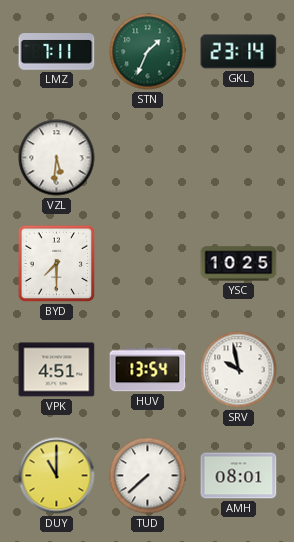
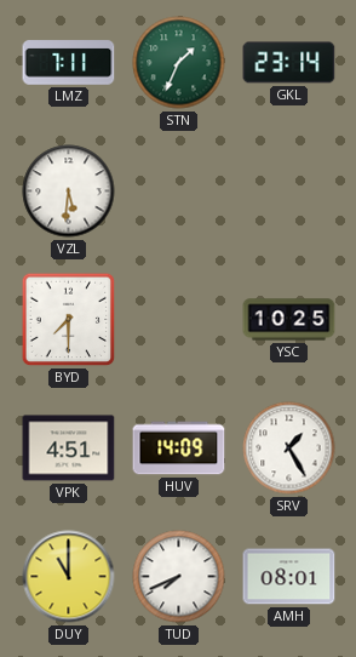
HUV: 13:54 -> 14:09 (179, 449)
SRV: 9:58 -> 1:25 (289, 449)
TUD: 7:38 -> 7:41 (179, 577)
